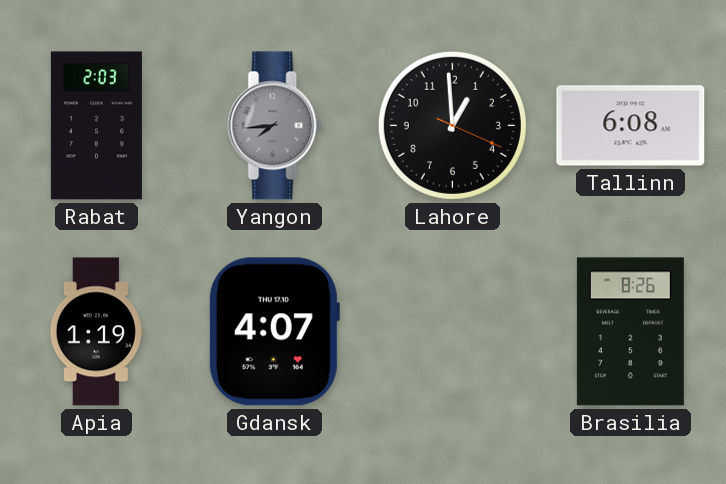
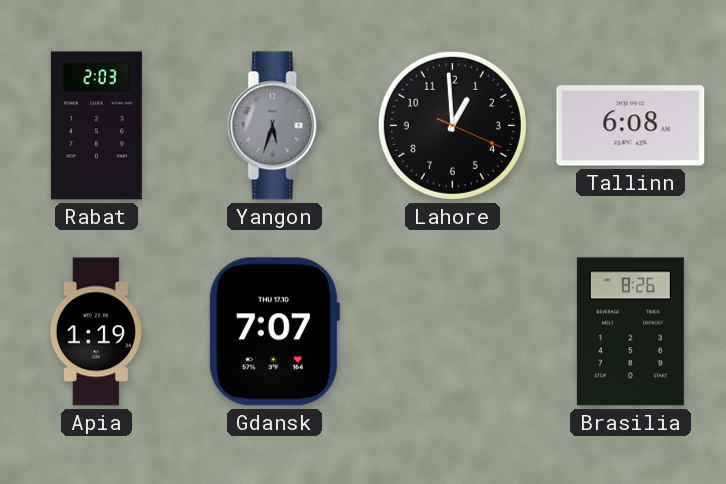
Yangon: 7:44 -> 5:33 (275, 126)
Gdansk: 4:07 -> 7:07 (274, 332)
